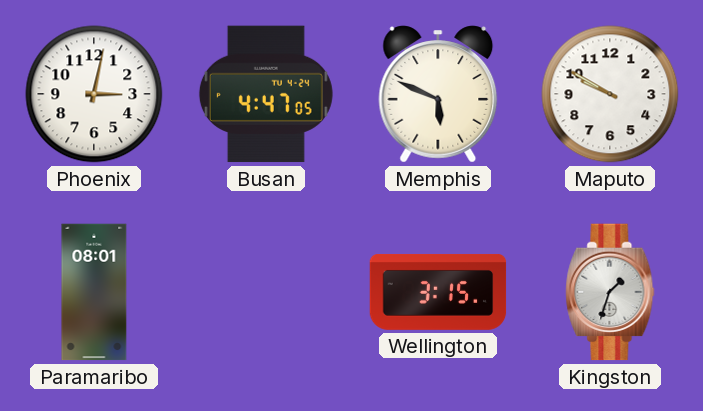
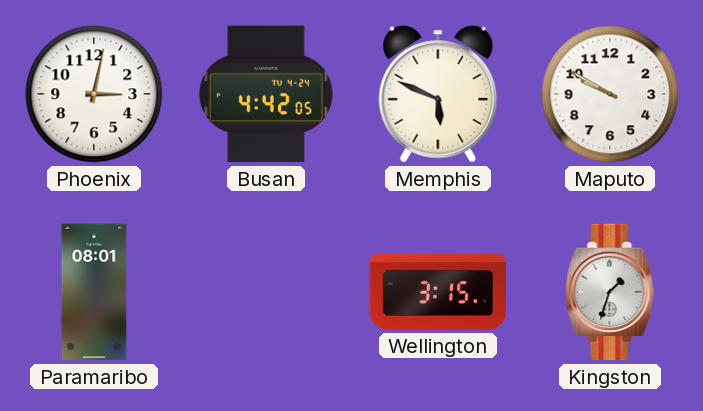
Busan: 4:47 -> 4:42 (266, 94)
